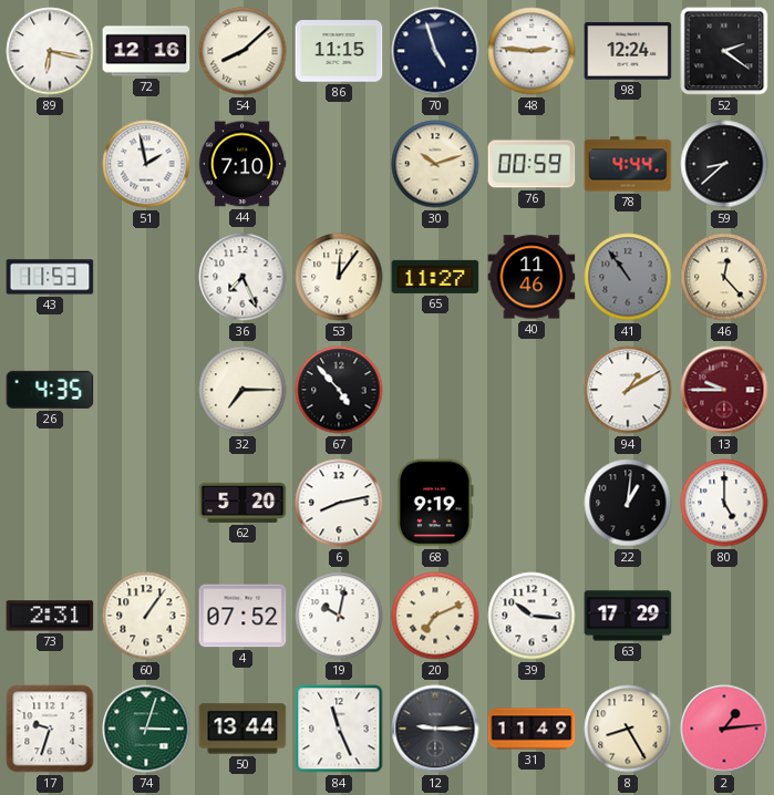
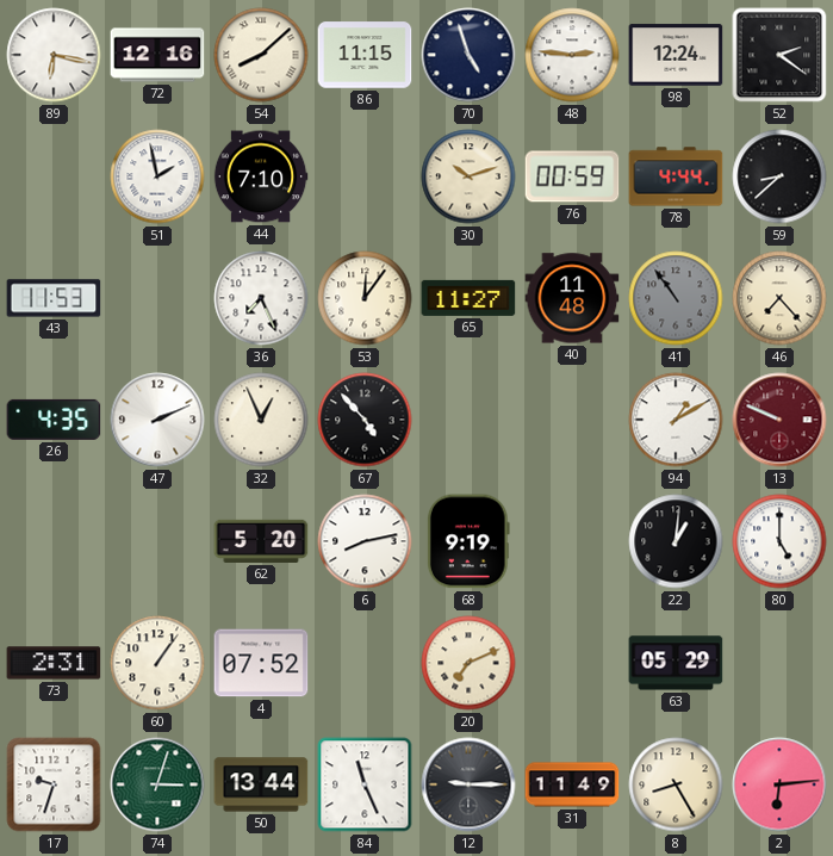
40: 11:46 -> 11:48 (572, 298)
46: 12:23 -> 7:23 (779, 298)
47: none -> 2:11 (157, 420)
32: 7:15 -> 12:56 (261, 420)
13: 9:45 -> 9:49 (779, 420)
19: 10:02 -> none (339, 616)
39: 10:16 -> none (532, 616)
63: 17:29 -> 05:29 (676, 663)
2: 1:14 -> 6:14 (779, 784)
